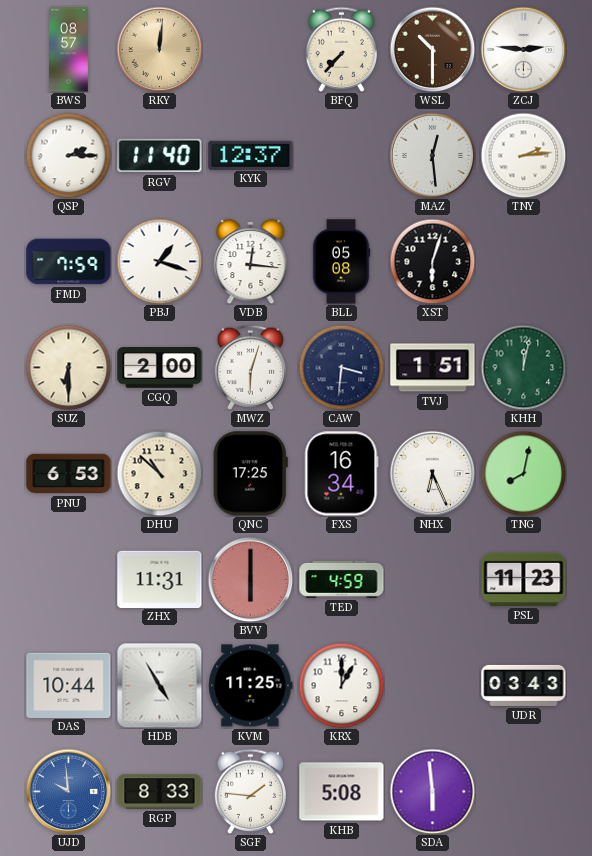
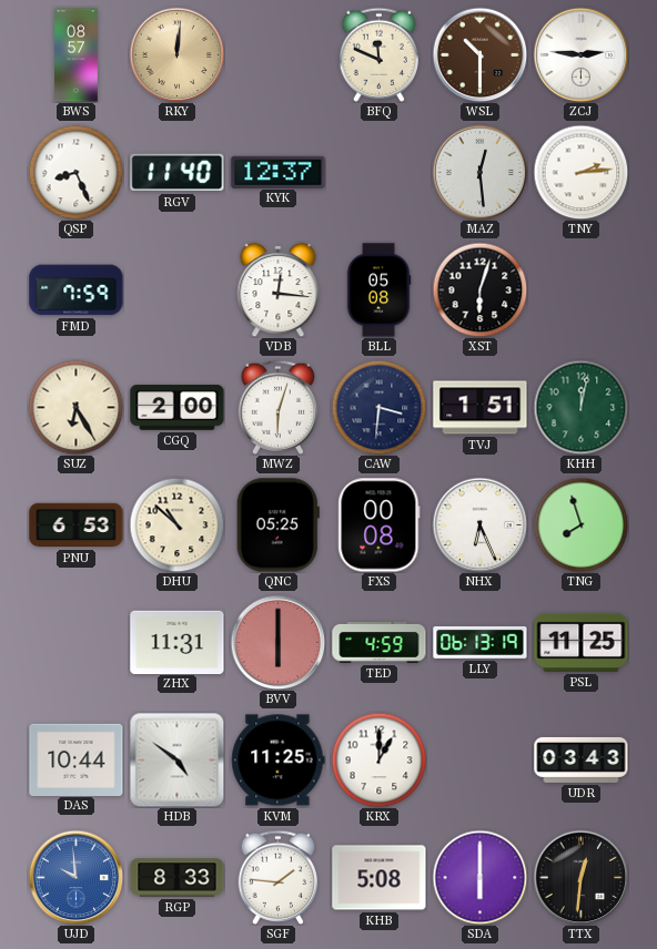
BFQ: 7:37 -> 11:49 (378, 54)
QSP: 2:15 -> 8:26 (75, 172)
PBJ: 1:18 -> none (159, 261)
SUZ: 6:30 -> 6:25 (75, 407)
QNC: 17:25 -> 05:25 (277, 525)
FXS: 16:34 -> 00:08 (380, 525)
TNG: 8:02 -> 7:57 (580, 524)
LLY: none -> 06:13 (481, 643)
PSL: 11:23 -> 11:25 (582, 642)
HDB: 4:55 -> 4:51 (176, 759)
SDA: 5:59 -> 6:00 (479, 877)
TTX: none -> 12:31 (580, 877)
